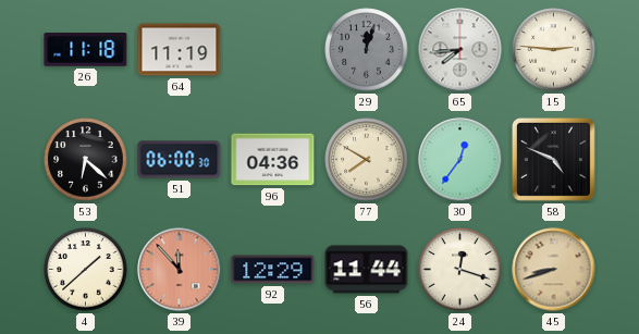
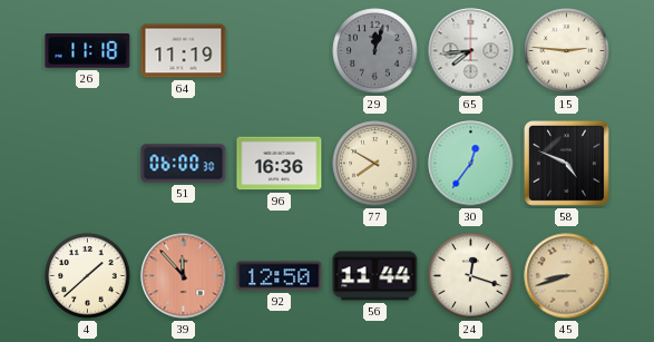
53: 6:22 -> none (86, 160)
96: 04:36 -> 16:36 (280, 164)
92: 12:29 -> 12:50 (280, 276)
